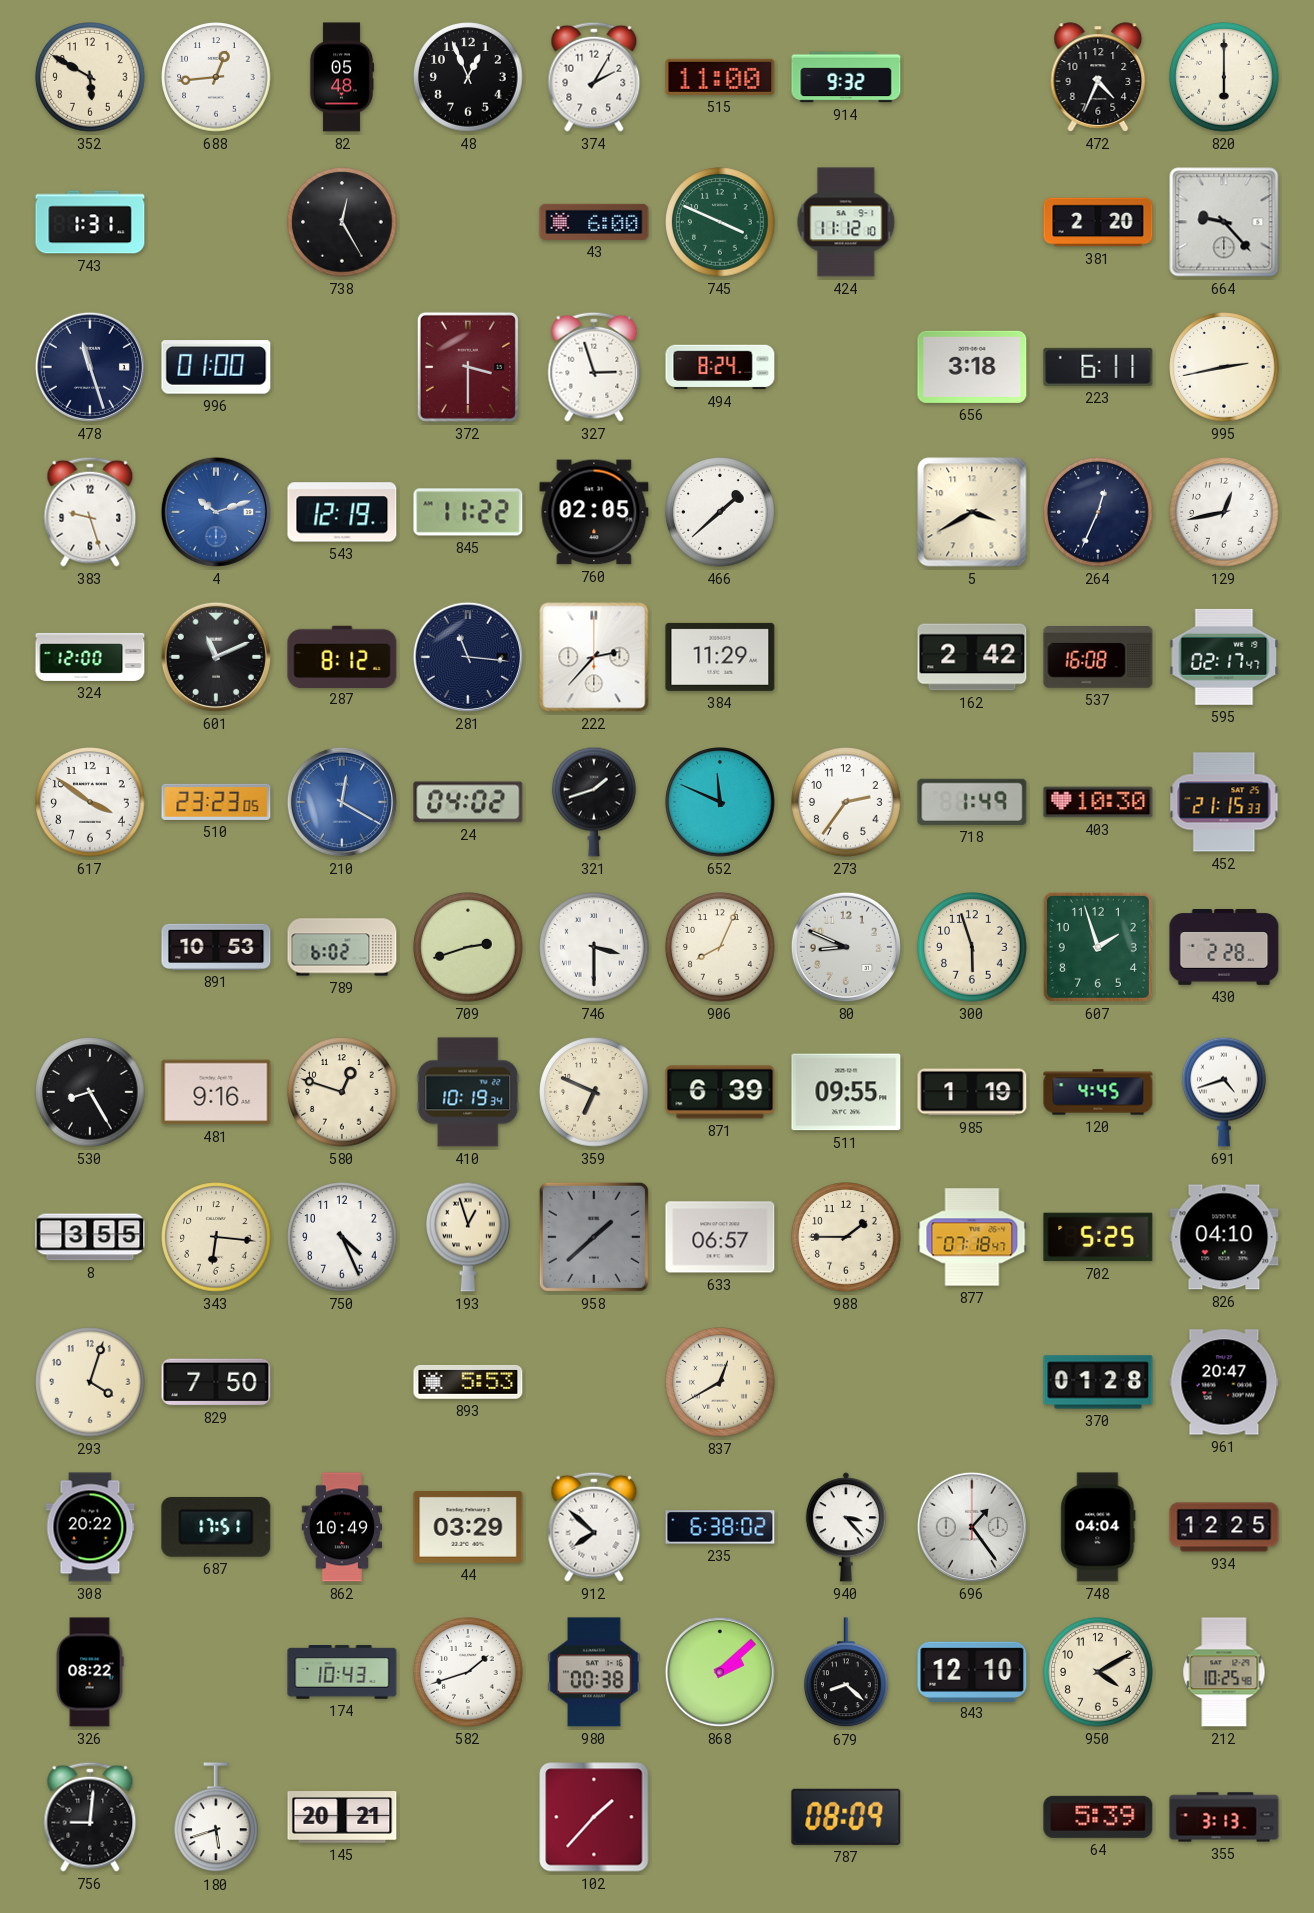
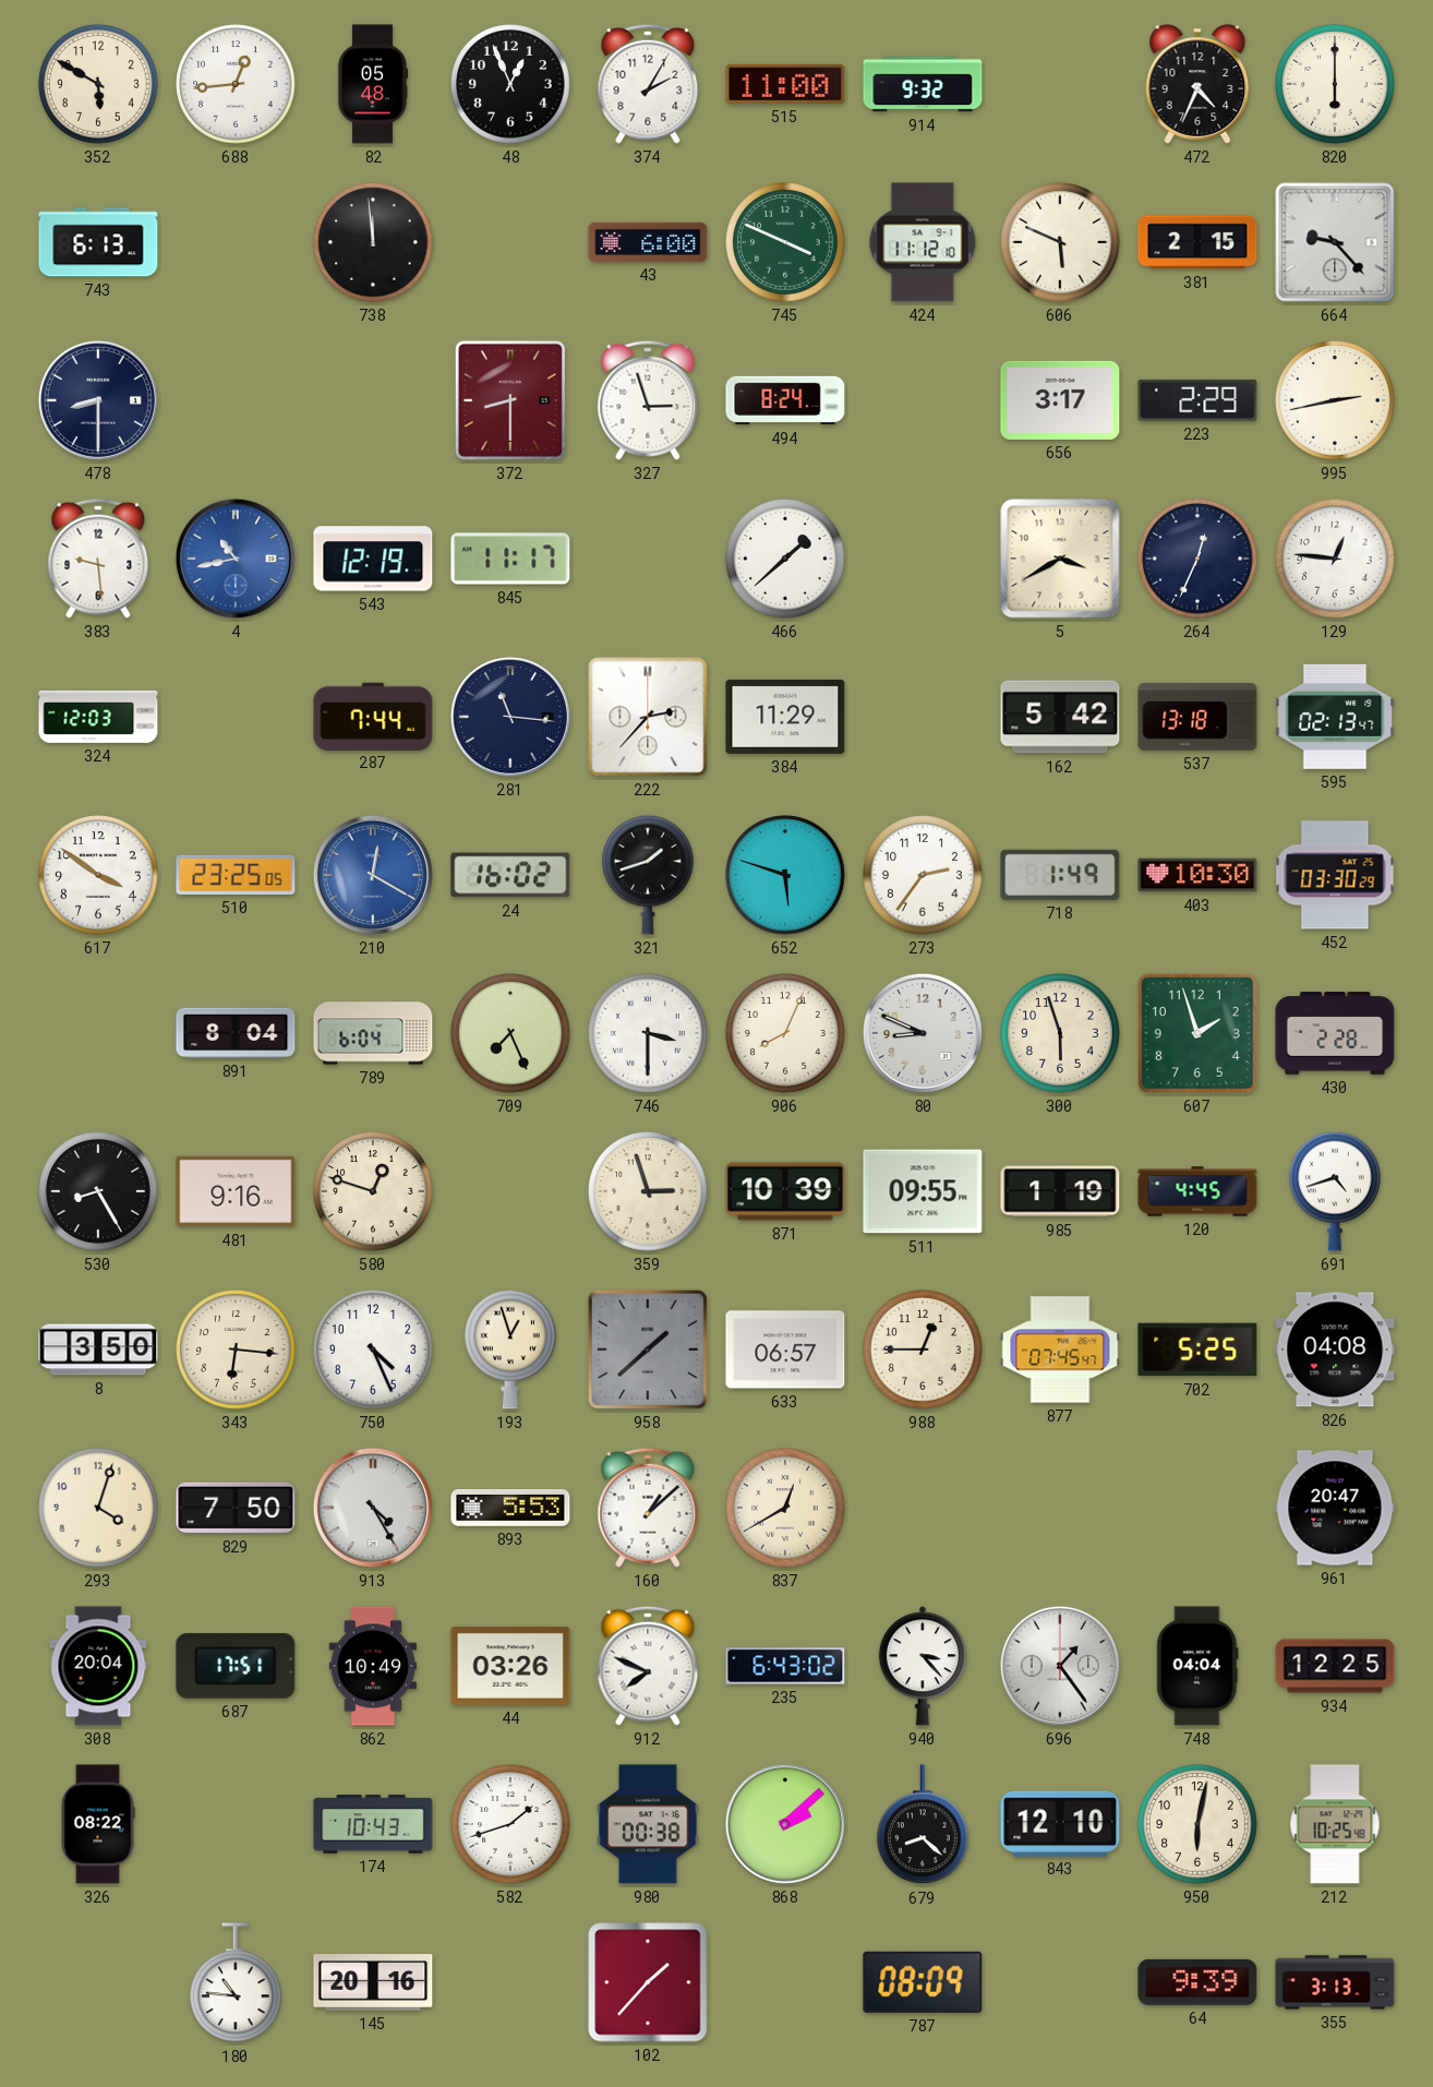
743: 1:31 -> 6:13 (98, 242)
738: 12:25 -> 11:59 (373, 242)
606: none -> 5:49 (1060, 242)
381: 2:20 -> 2:15 (1197, 242)
478: 11:27 -> 8:30 (98, 400)
996: 01:00 -> none (216, 367)
372: 3:30 -> 8:30 (510, 400)
656: 3:18 -> 3:17 (1060, 400)
223: 6:11 -> 2:29 (1197, 400)
383: 9:27 -> 9:29 (98, 559)
4: 10:12 -> 10:43 (236, 559)
845: 11:22 -> 11:17 (510, 559)
760: 02:05 -> none (594, 512)
129: 12:43 -> 12:46 (1335, 559)
324: 12:00 -> 12:03 (98, 717)
601: 11:11 -> none (216, 657)
287: 8:12 -> 7:44 (373, 716)
162: 2:42 -> 5:42 (1060, 717)
537: 16:08 -> 13:18 (1197, 717)
595: 02:17 -> 02:13 (1335, 717)
510: 23:23 -> 23:25 (236, 875)
24: 04:02 -> 16:02 (510, 875)
652: 11:49 -> 5:48 (785, 875)
452: 21:15 -> 03:30 (1335, 875)
891: 10:53 -> 8:04 (236, 1033)
789: 6:02 -> 6:04 (373, 1033)
709: 2:42 -> 7:26 (510, 1033)
410: 10:19 -> none (468, 1092)
359: 6:49 -> 2:57 (648, 1191)
871: 6:39 -> 10:39 (785, 1191)
8: 3:55 -> 3:50 (98, 1350)
988: 1:45 -> 12:45 (923, 1350)
877: 07:18 -> 07:45 (1060, 1350)
826: 04:10 -> 04:08 (1335, 1350)
913: none -> 4:25 (373, 1508)
160: none -> 1:08 (648, 1508)
370: 01:28 -> none (1098, 1382)
308: 20:22 -> 20:04 (98, 1666)
44: 03:29 -> 03:26 (510, 1666)
912: 7:52 -> 7:49 (648, 1666)
235: 6:38 -> 6:43 (785, 1666)
950: 4:10 -> 6:02 (1197, 1824)
756: 9:01 -> none (90, 1817)
180: 5:42 -> 10:46 (237, 1983)
145: 20:21 -> 20:16 (373, 1982)
64: 5:39 -> 9:39 (1197, 1982)
